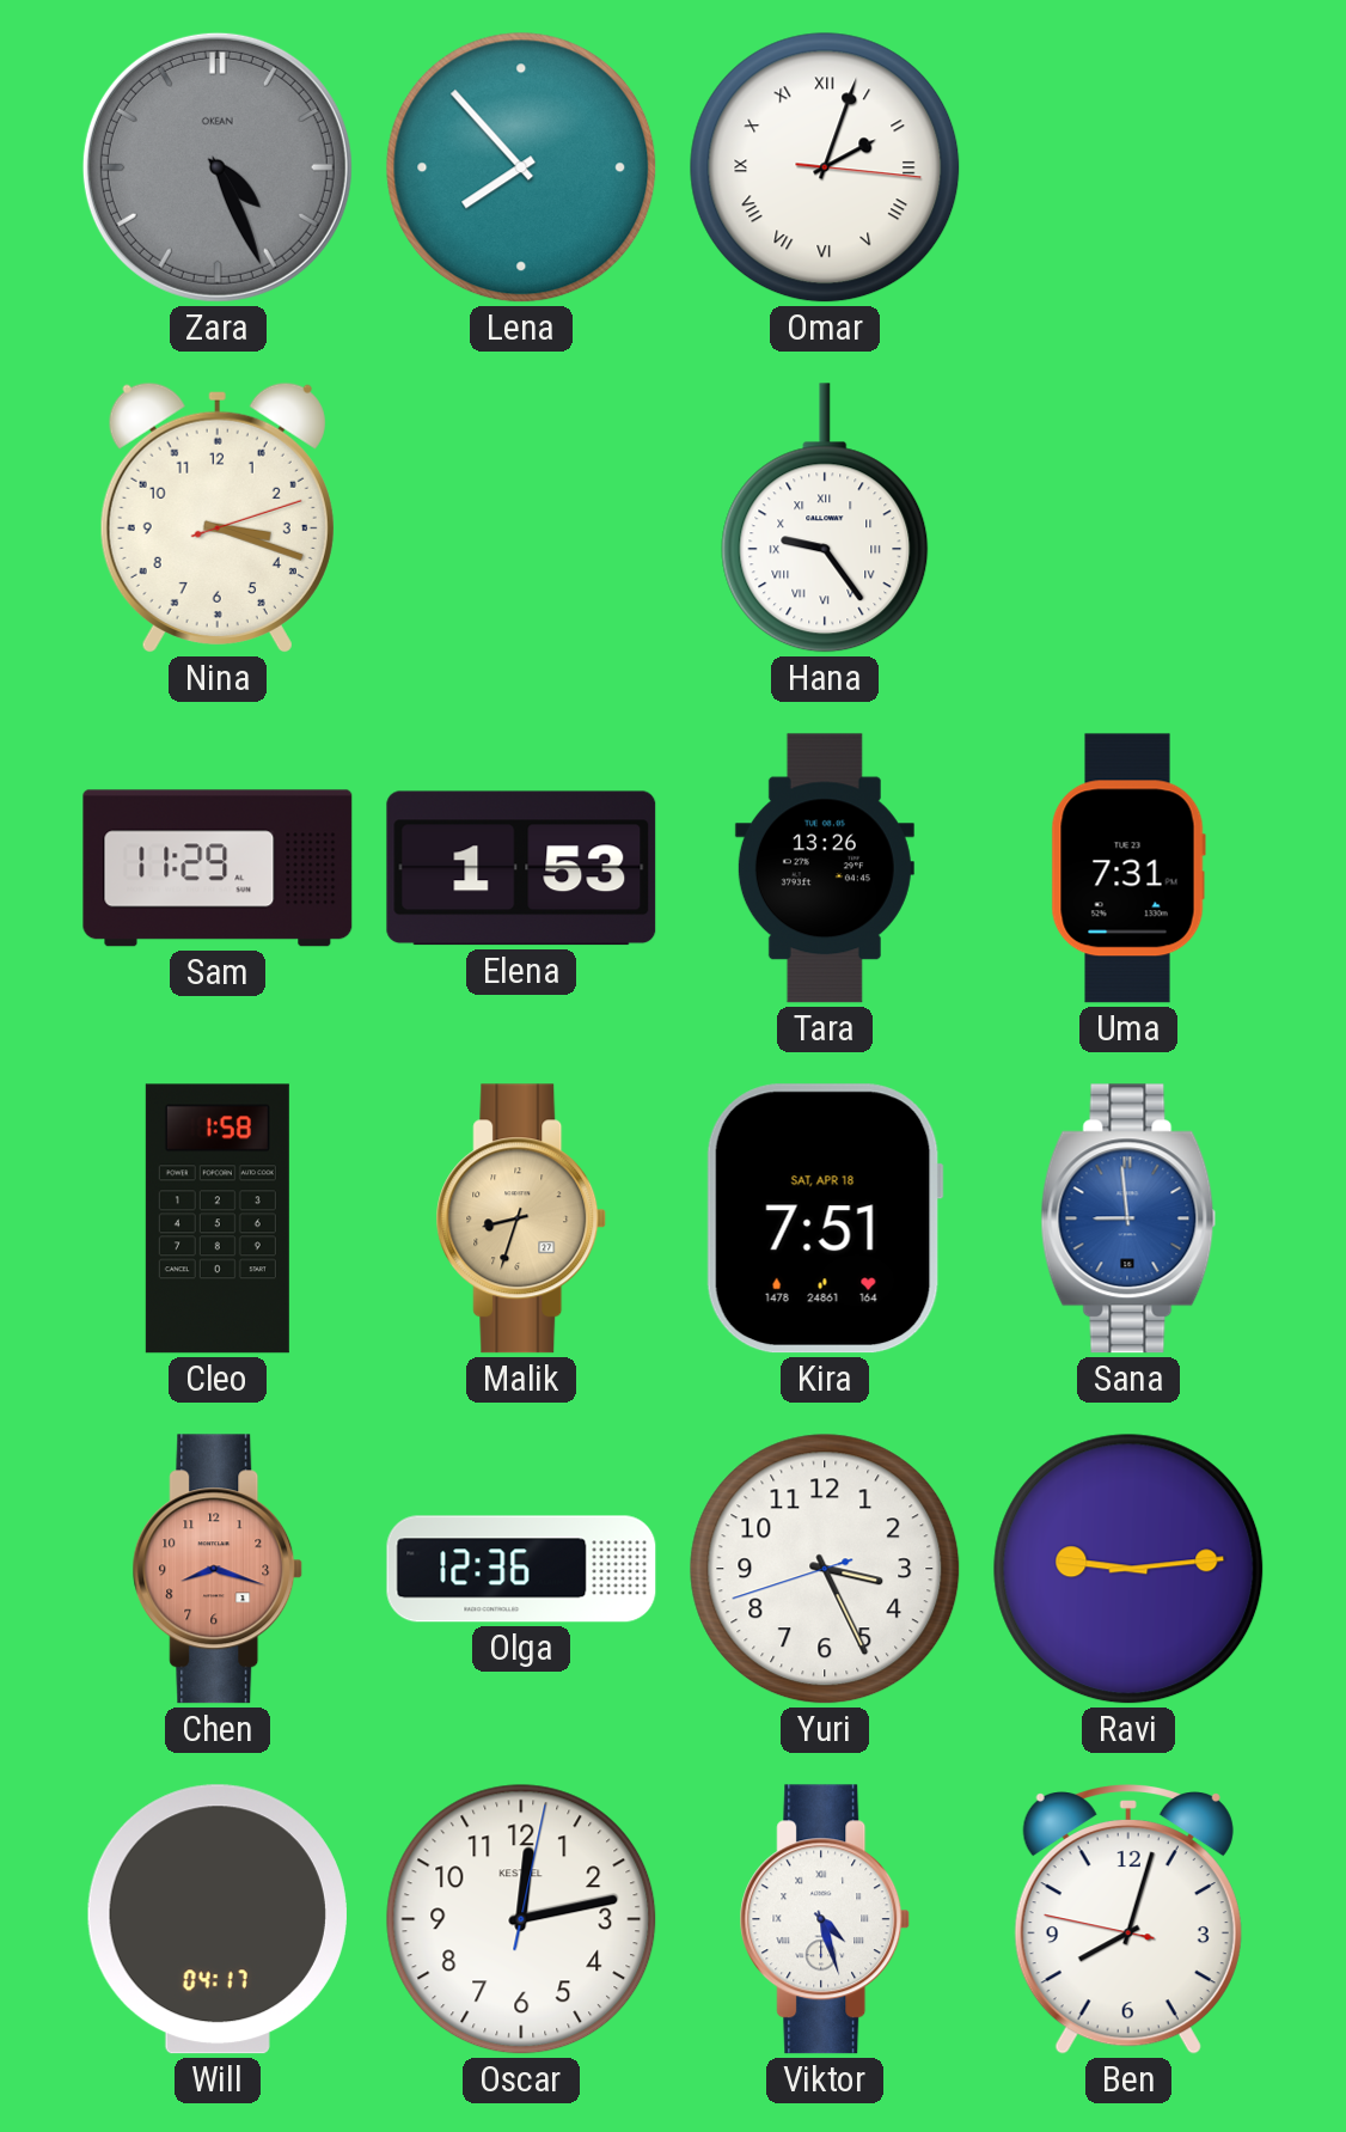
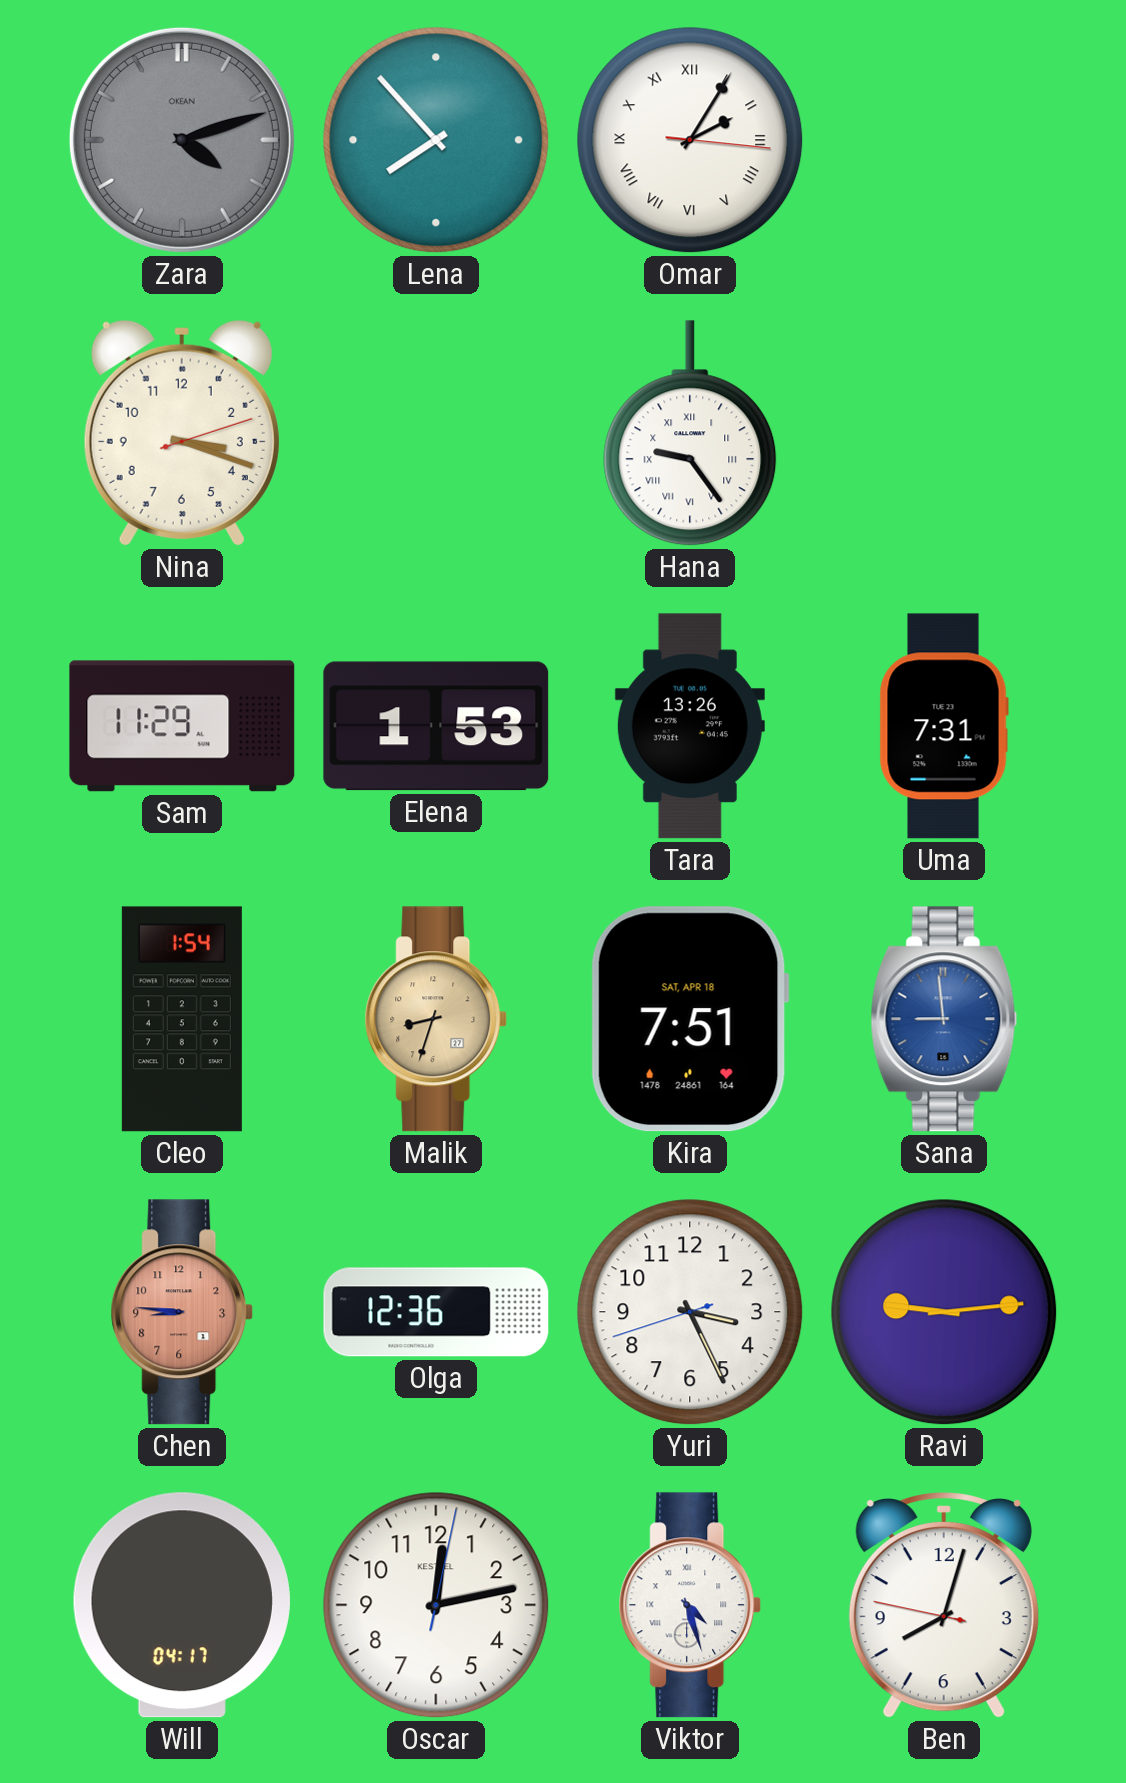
Zara: 4:26 -> 4:12 (182, 140)
Omar: 2:03 -> 2:05 (690, 140)
Cleo: 1:58 -> 1:54 (182, 1019)
Chen: 8:18 -> 8:46 (182, 1312)
